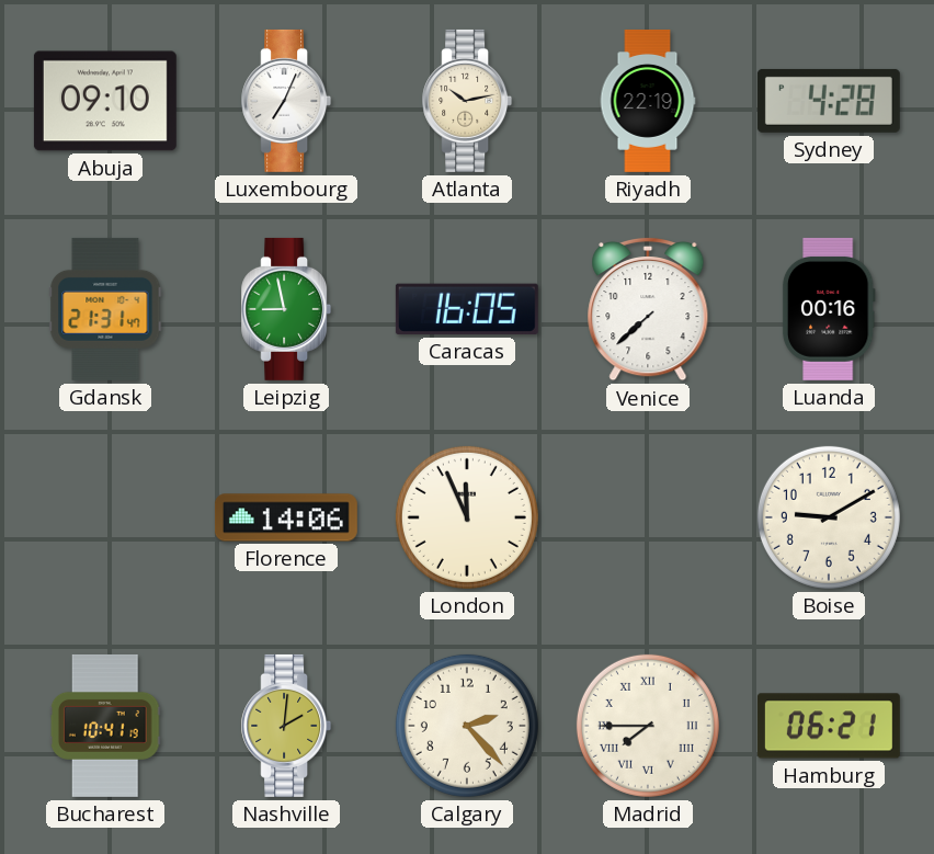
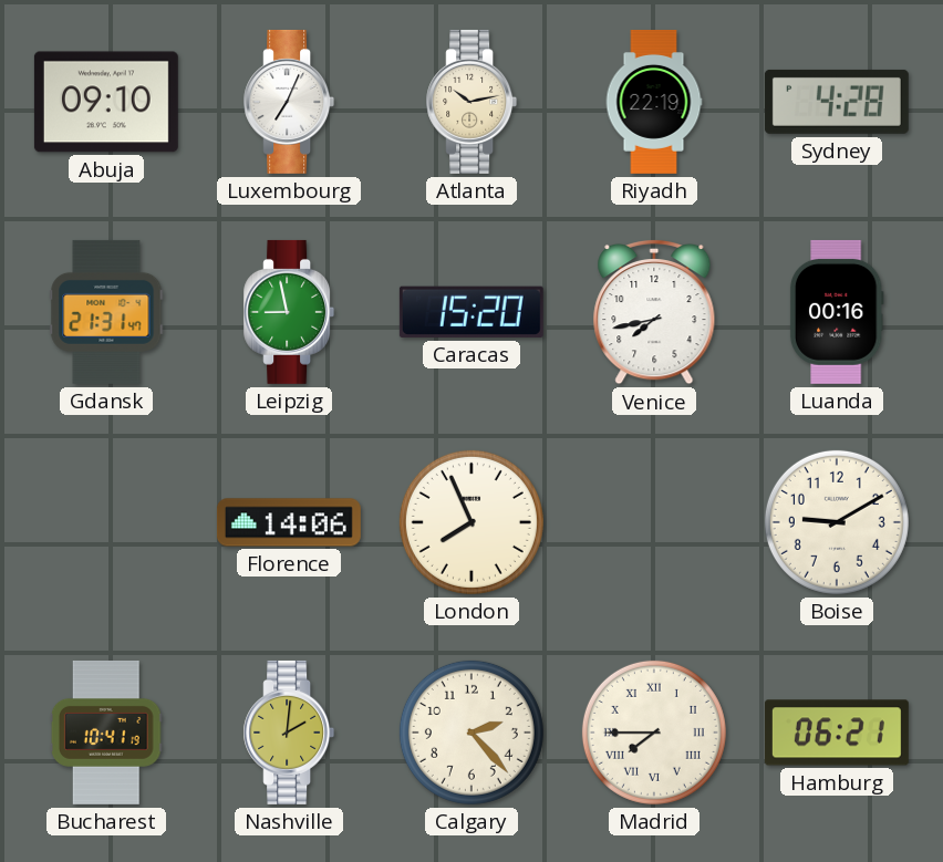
Caracas: 16:05 -> 15:20 (471, 312)
Venice: 7:38 -> 7:43 (654, 312)
London: 11:56 -> 7:56 (471, 522)
